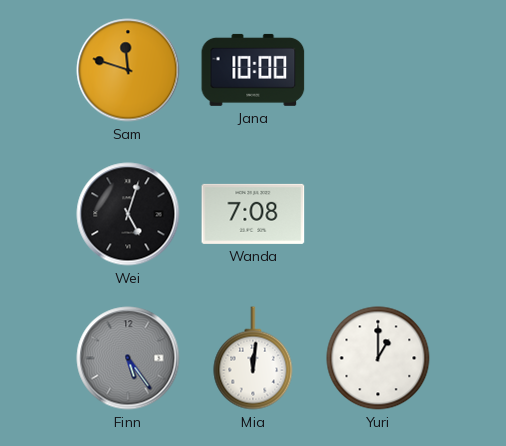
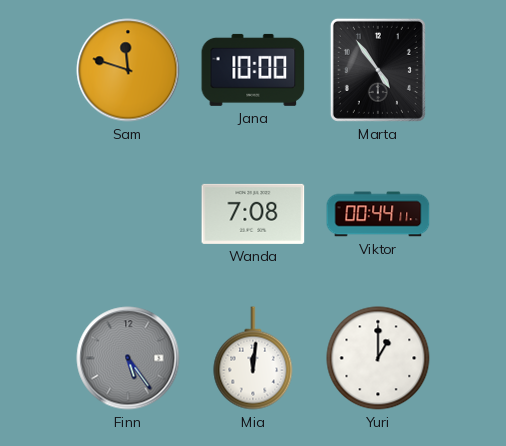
Marta: none -> 4:54 (378, 70)
Wei: 5:03 -> none (128, 214)
Viktor: none -> 00:44 (378, 214)
